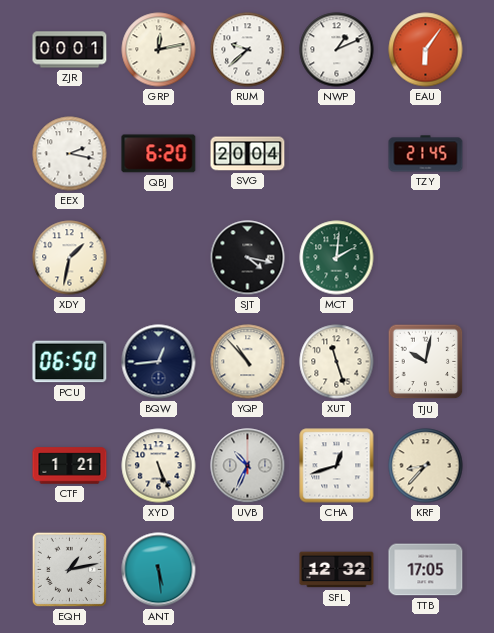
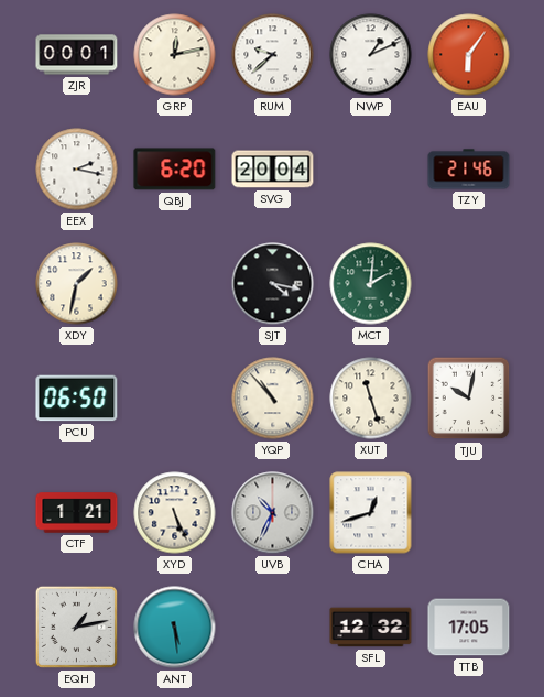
TZY: 21:45 -> 21:46 (469, 170)
BQW: 12:44 -> none (159, 362)
KRF: 8:37 -> none (426, 466)
